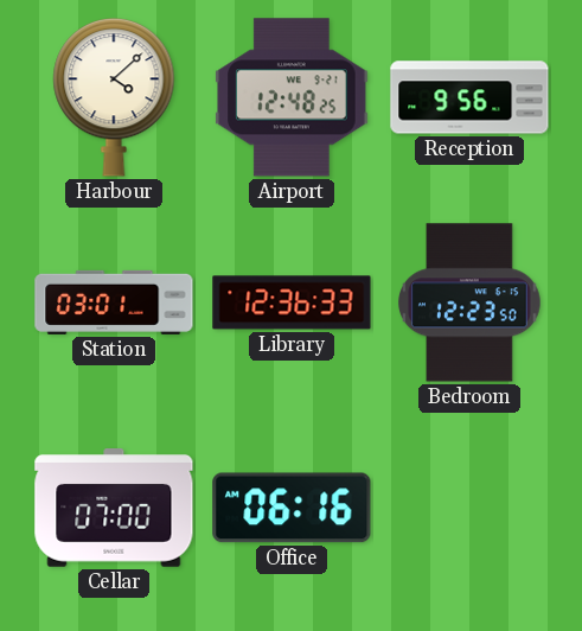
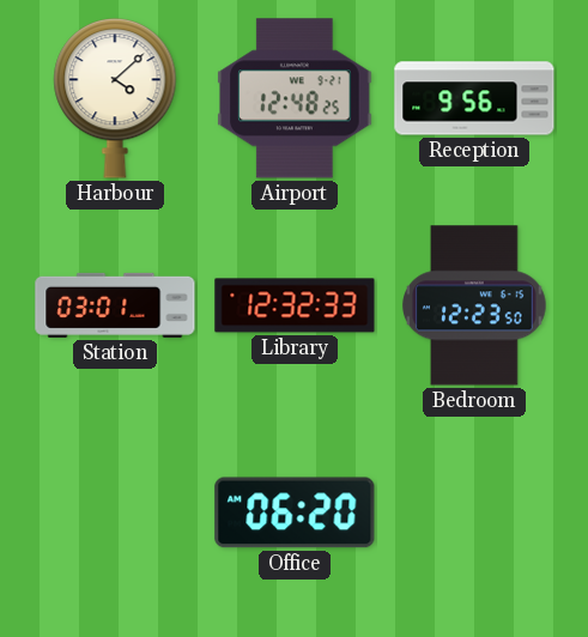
Library: 12:36 -> 12:32 (295, 305)
Cellar: 07:00 -> none (114, 509)
Office: 06:16 -> 06:20 (295, 512)
